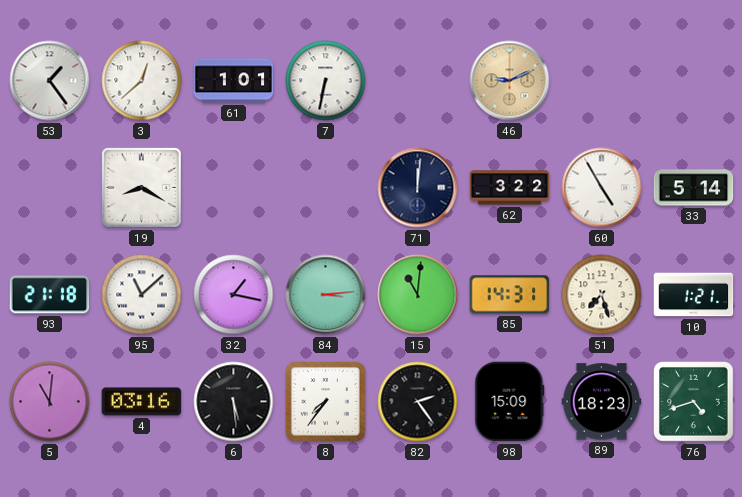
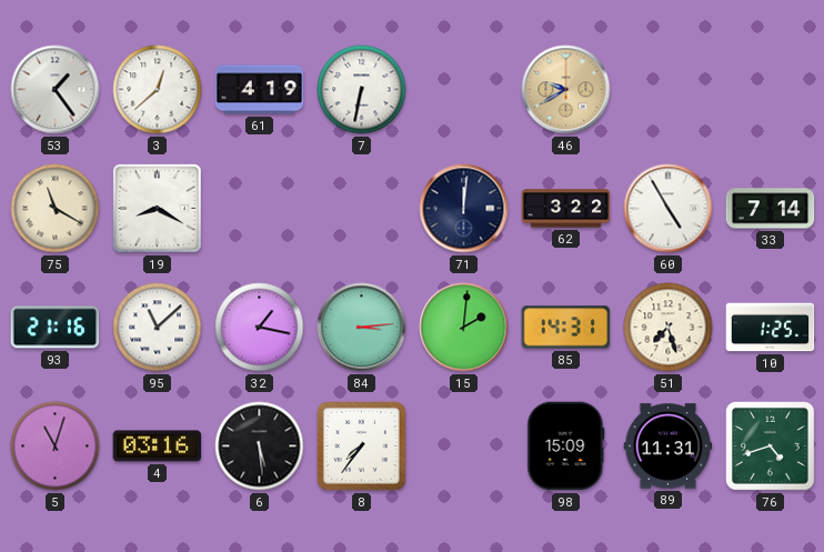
61: 1:01 -> 4:19 (260, 90)
46: 9:11 -> 9:40 (566, 90)
75: none -> 11:20 (56, 209)
33: 5:14 -> 7:14 (771, 209)
93: 21:18 -> 21:16 (56, 328)
15: 11:01 -> 2:01 (464, 328)
10: 1:21 -> 1:25 (771, 328)
5: 11:01 -> 11:03 (56, 446)
82: 2:24 -> none (418, 402)
89: 18:23 -> 11:31 (669, 446)
